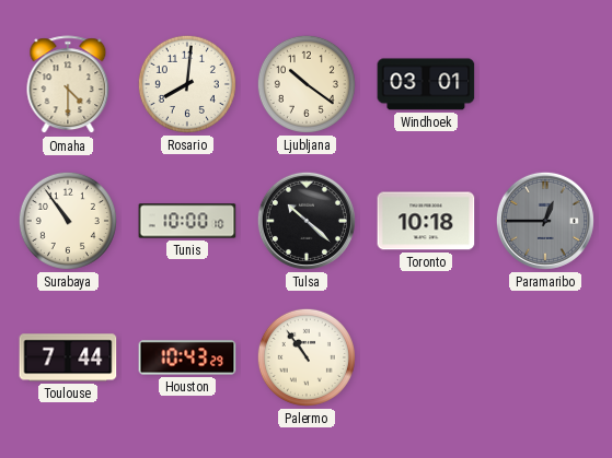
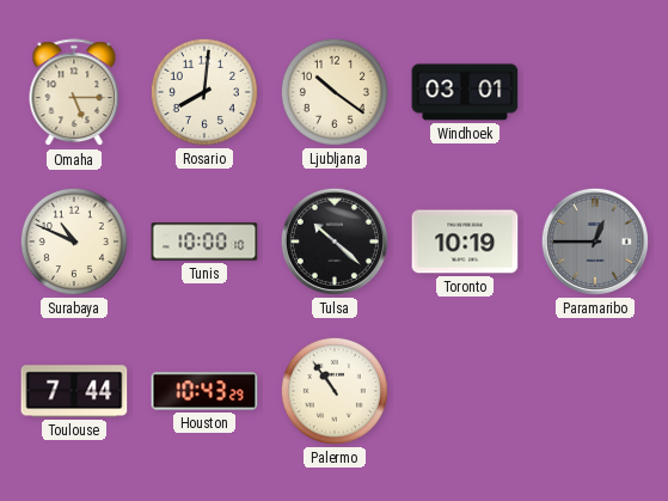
Omaha: 4:30 -> 5:15 (74, 93)
Surabaya: 10:54 -> 10:49 (74, 242)
Toronto: 10:18 -> 10:19 (465, 242)
